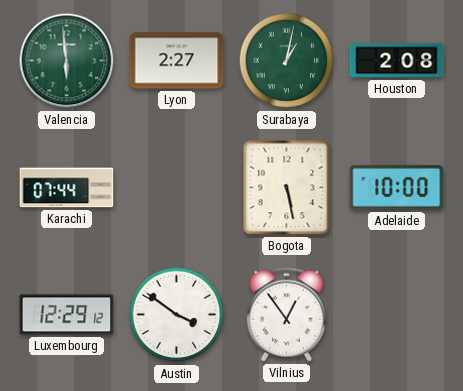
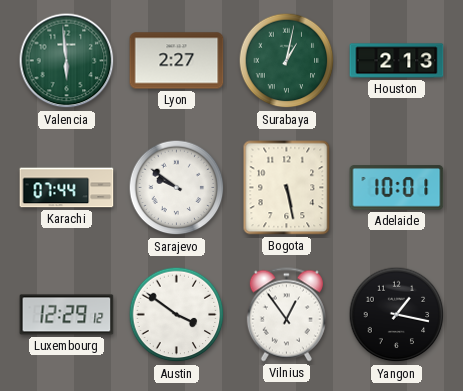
Houston: 2:08 -> 2:13 (397, 61)
Sarajevo: none -> 9:51 (177, 188)
Adelaide: 10:00 -> 10:01 (397, 188)
Yangon: none -> 1:17 (397, 315)
